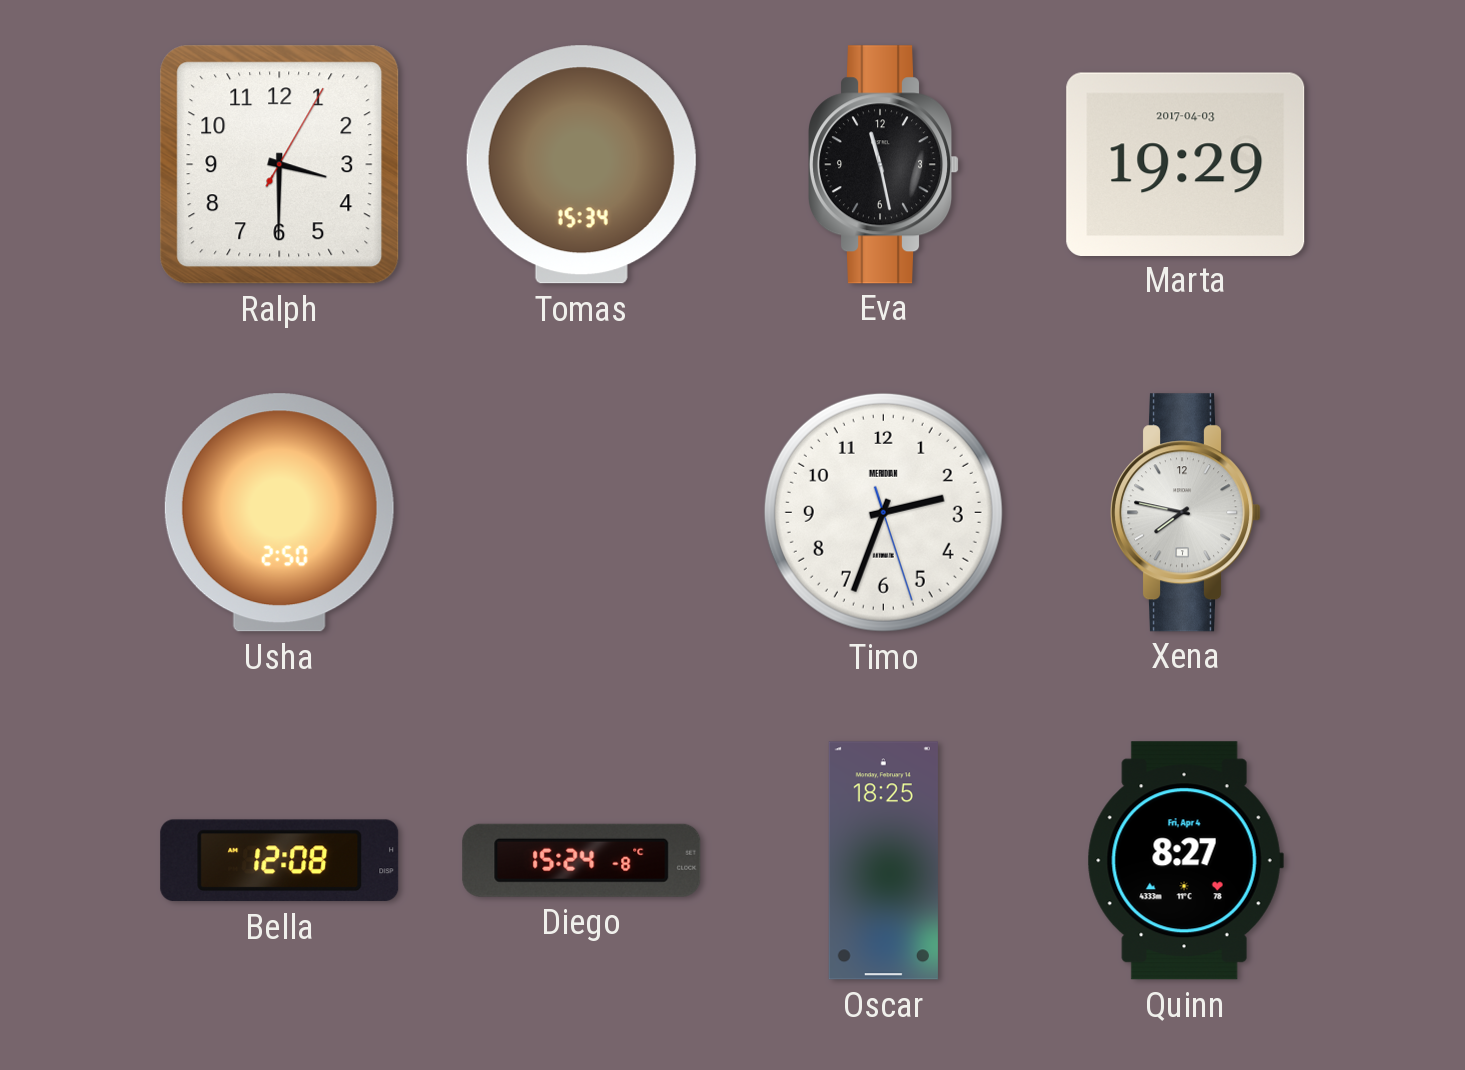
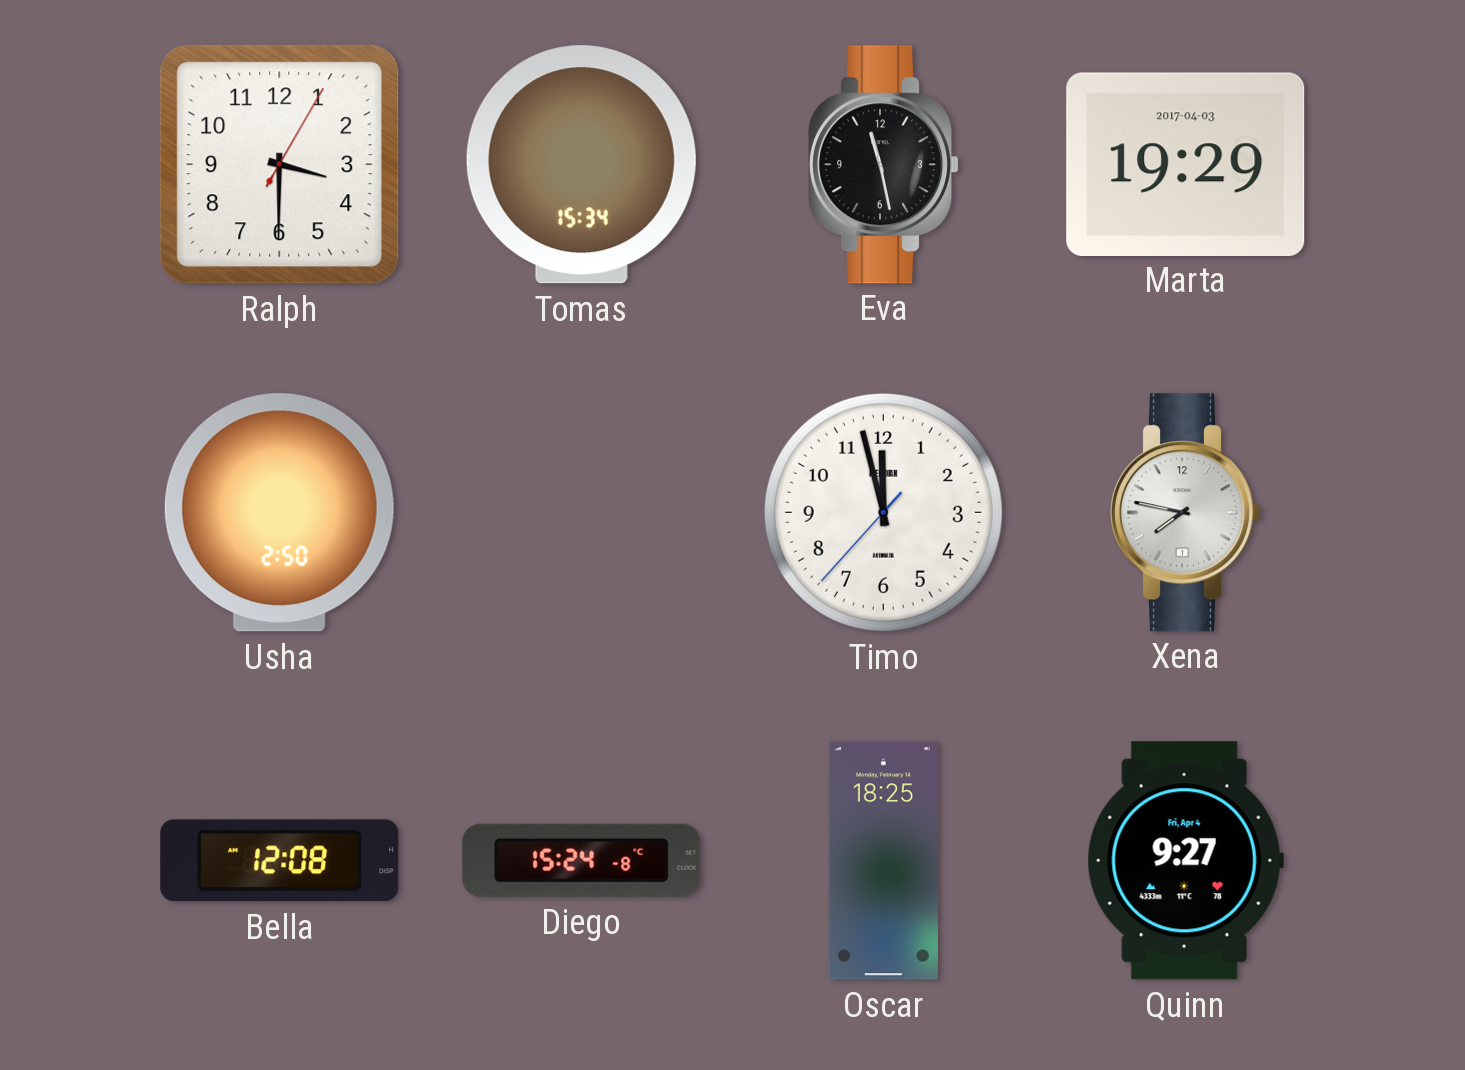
Timo: 2:33 -> 11:57 (883, 512)
Quinn: 8:27 -> 9:27 (1185, 861)
